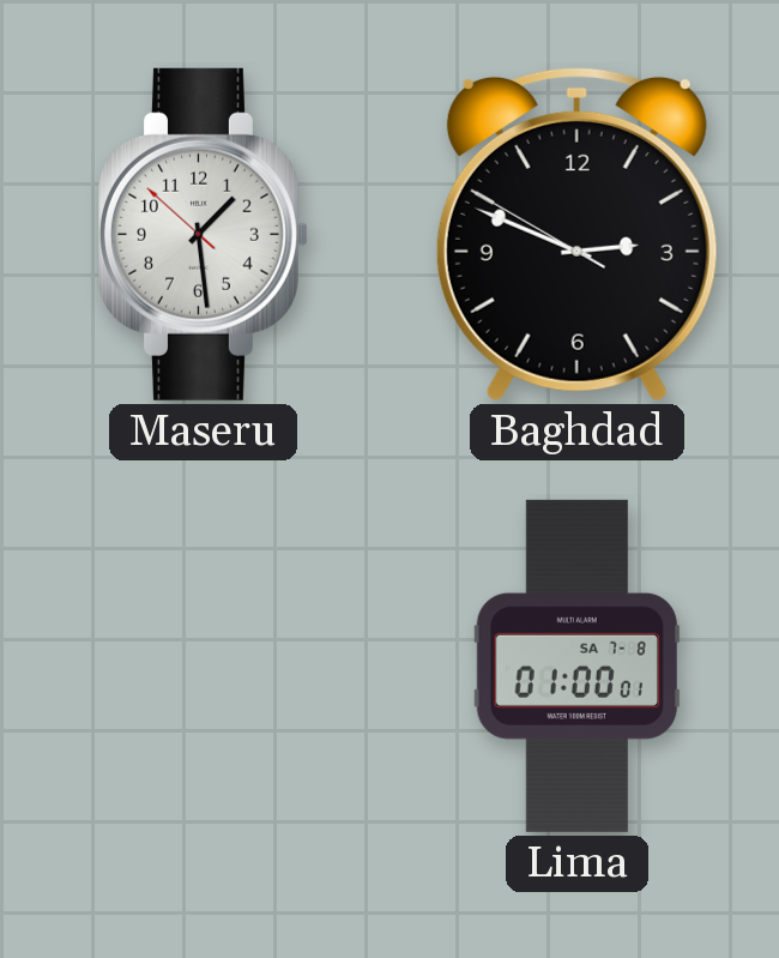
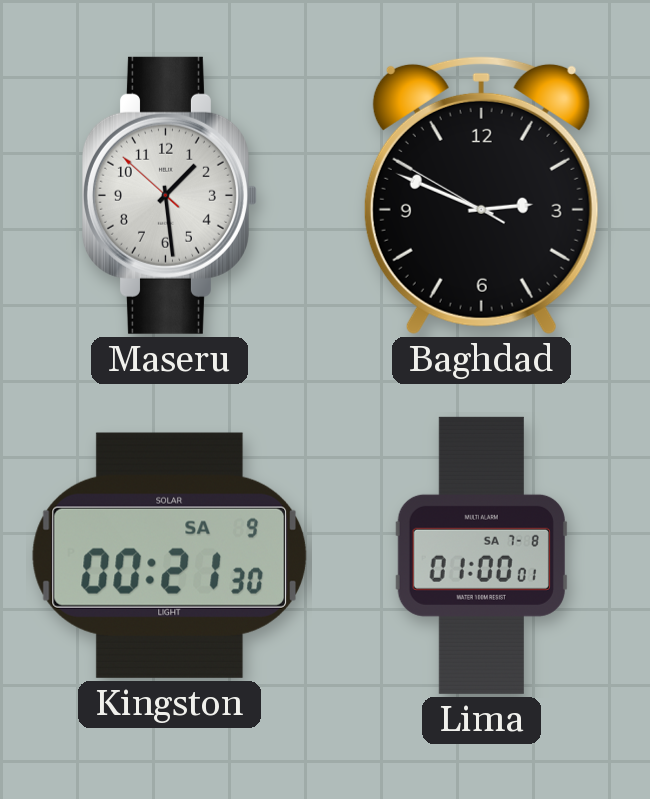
Kingston: none -> 00:21 (169, 555)
